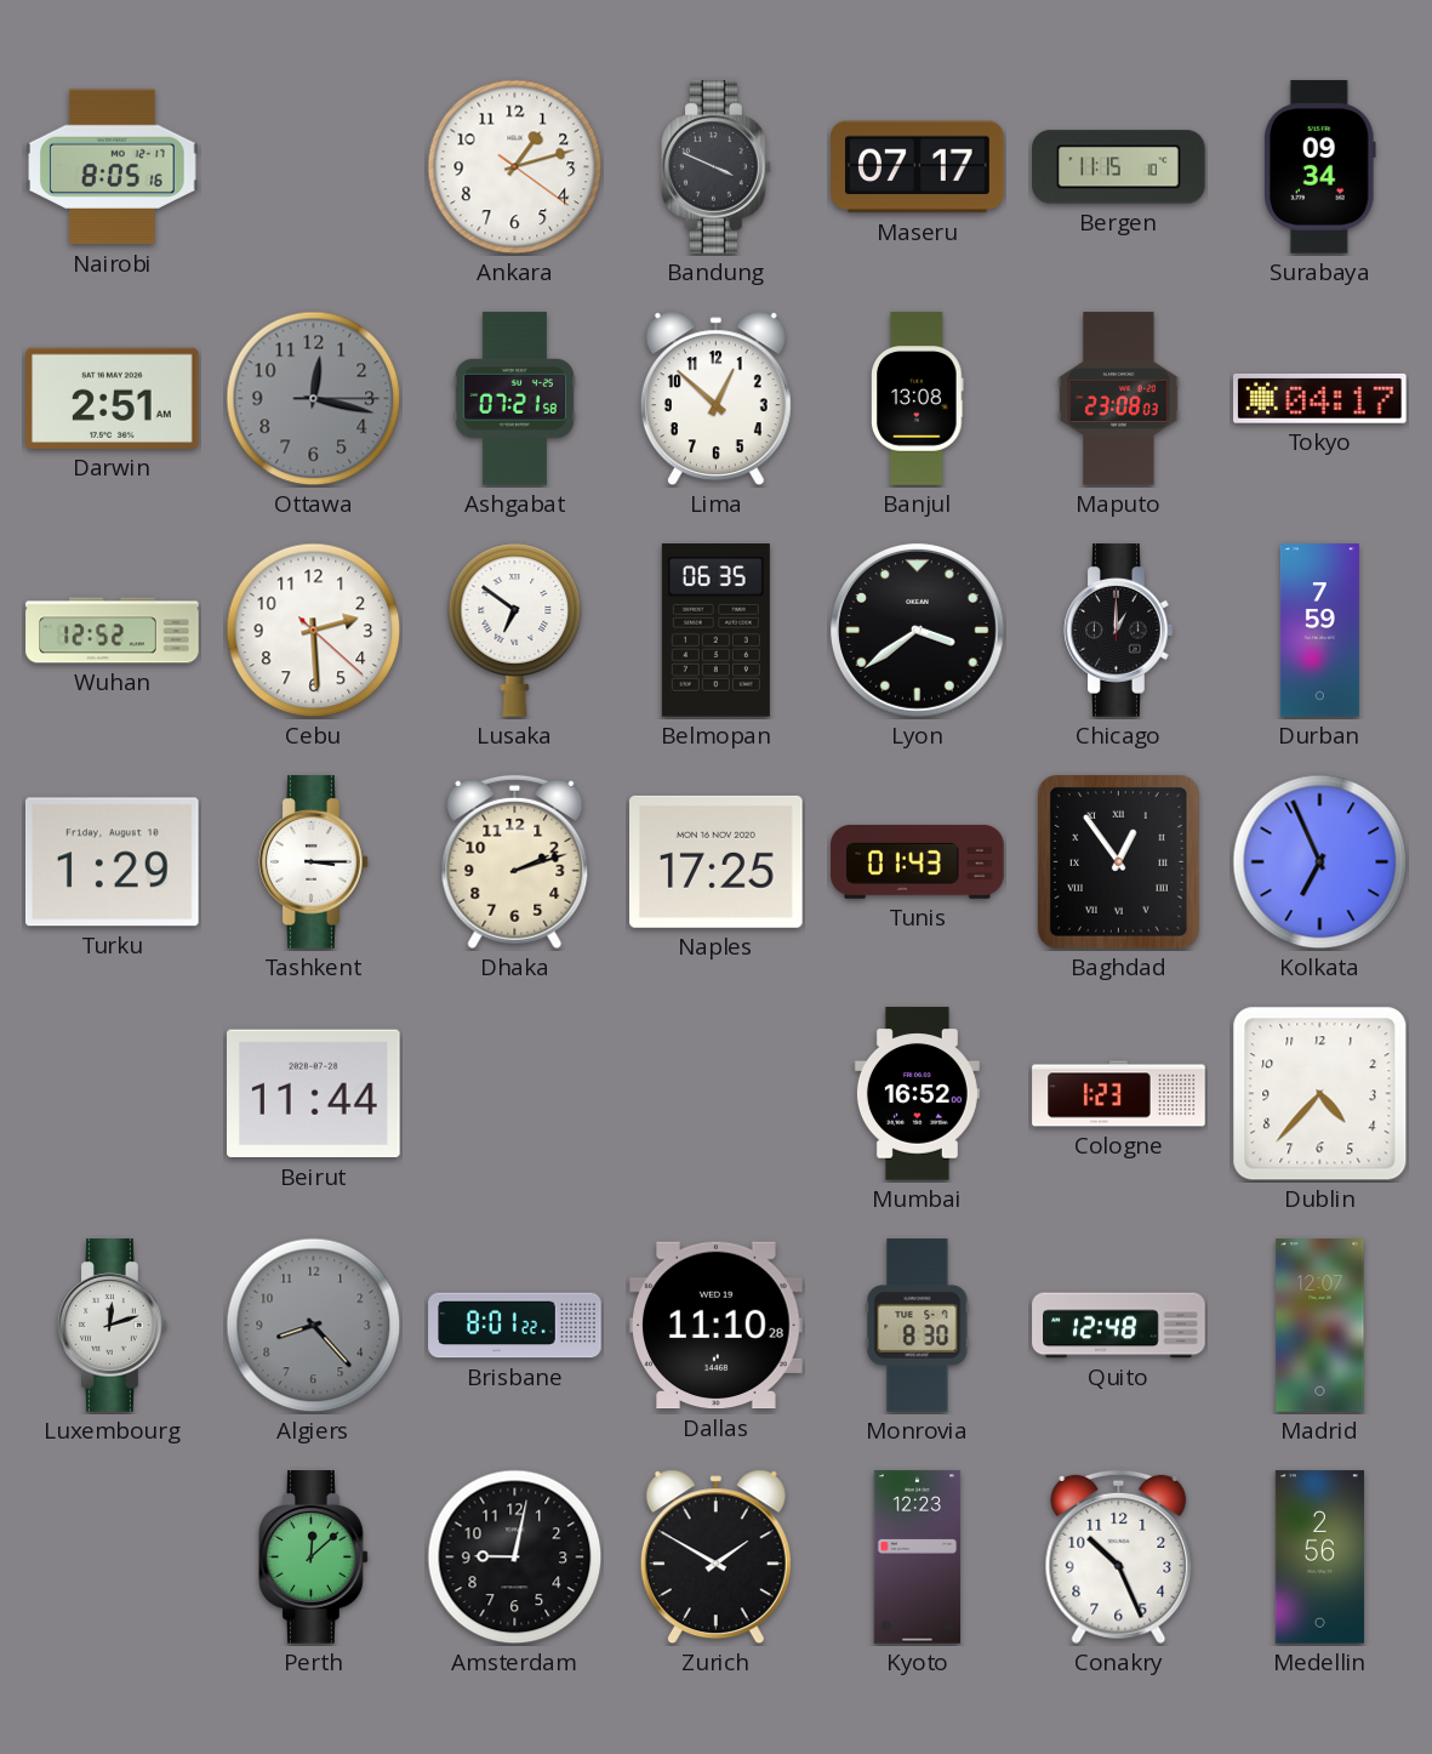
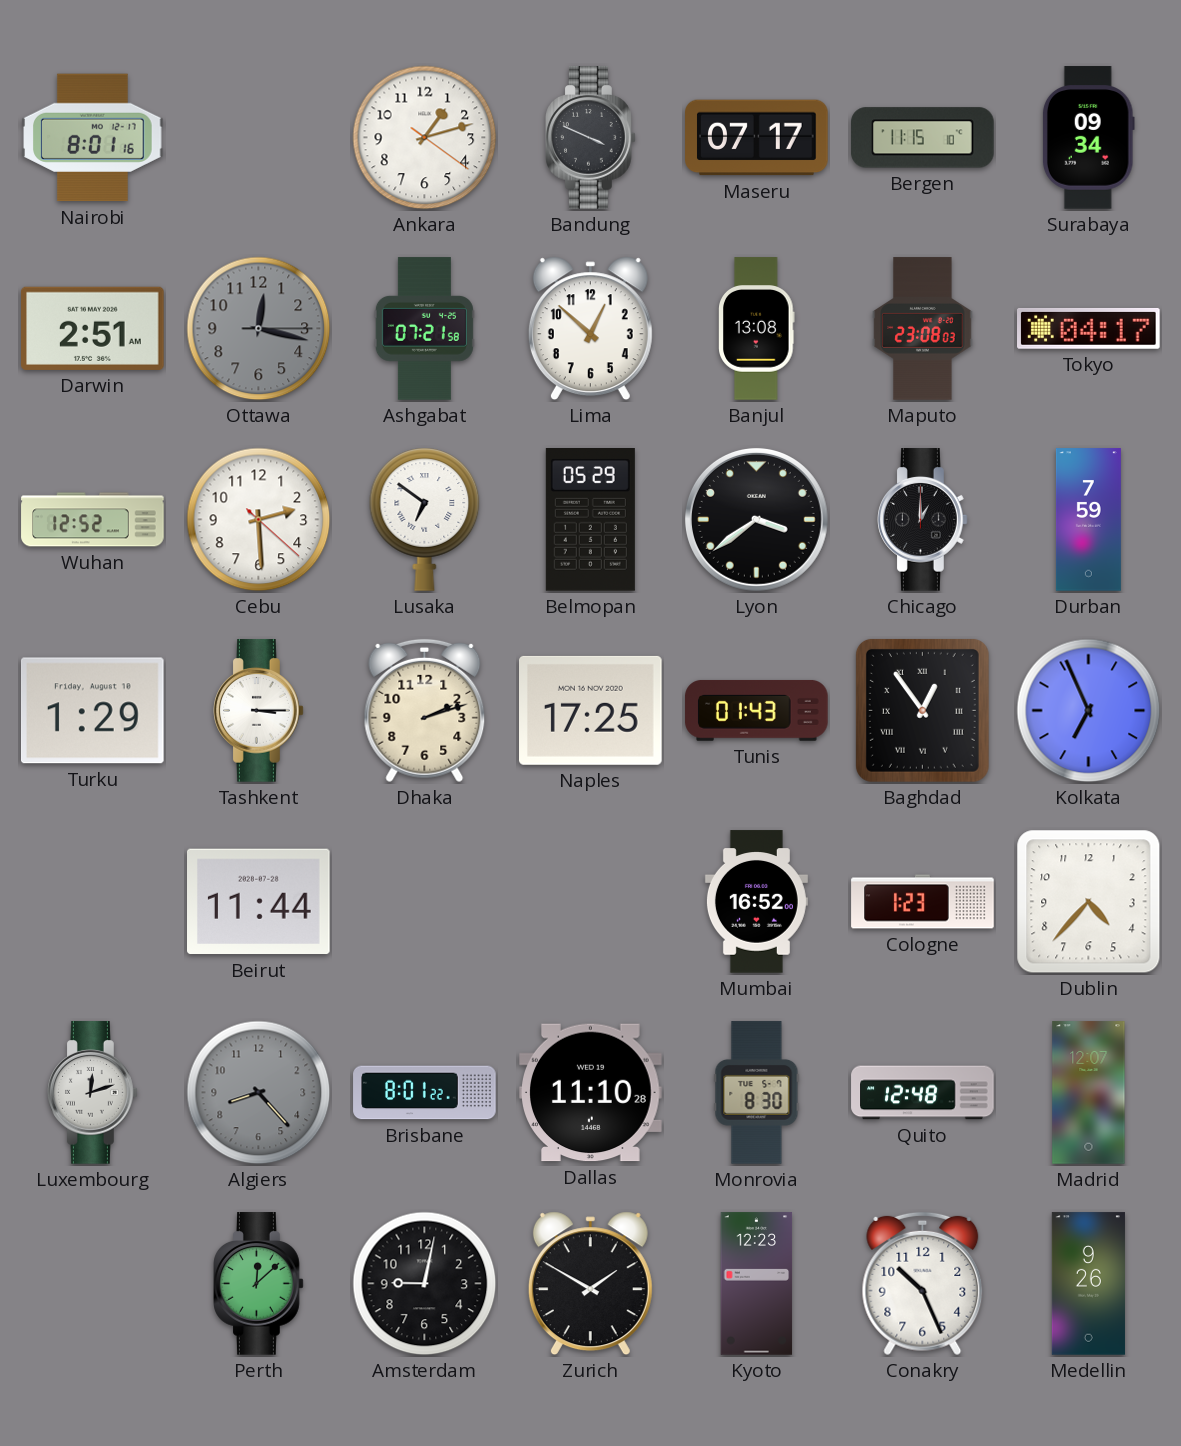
Nairobi: 8:05 -> 8:01 (93, 138)
Belmopan: 06:35 -> 05:29 (590, 520)
Medellin: 2:56 -> 9:26 (1088, 1284)
